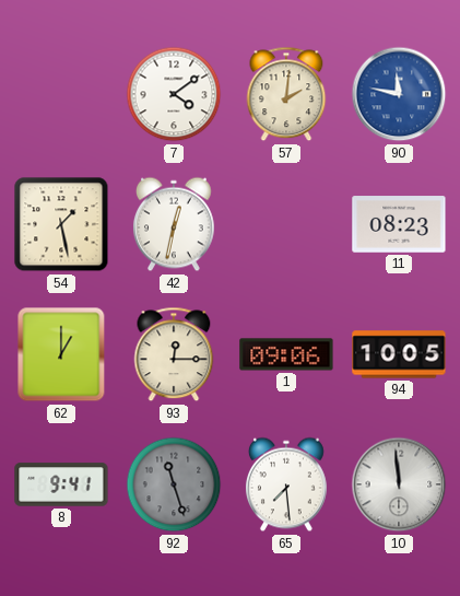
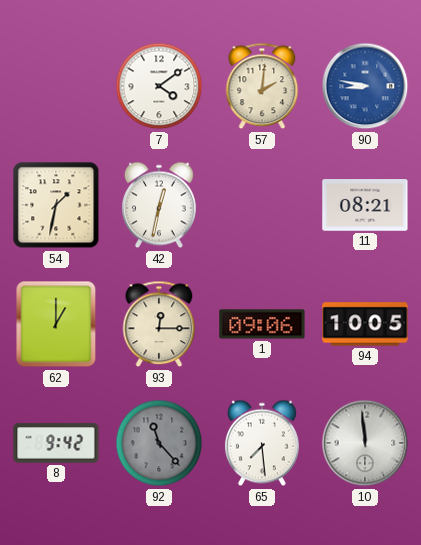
90: 11:47 -> 8:47 (365, 86)
54: 1:28 -> 1:32 (56, 205)
11: 08:23 -> 08:21 (365, 205)
8: 9:41 -> 9:42 (56, 443)
92: 11:27 -> 11:23 (159, 443)
